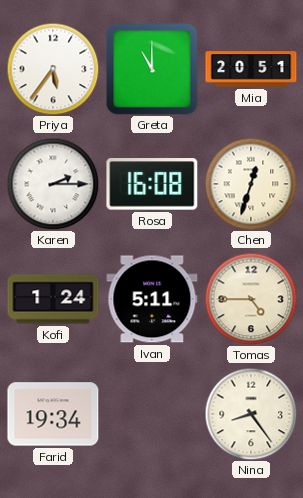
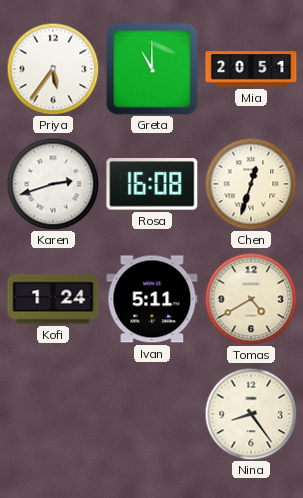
Karen: 2:15 -> 2:42 (53, 184)
Tomas: 4:45 -> 4:40 (251, 299)
Farid: 19:34 -> none (53, 414)
